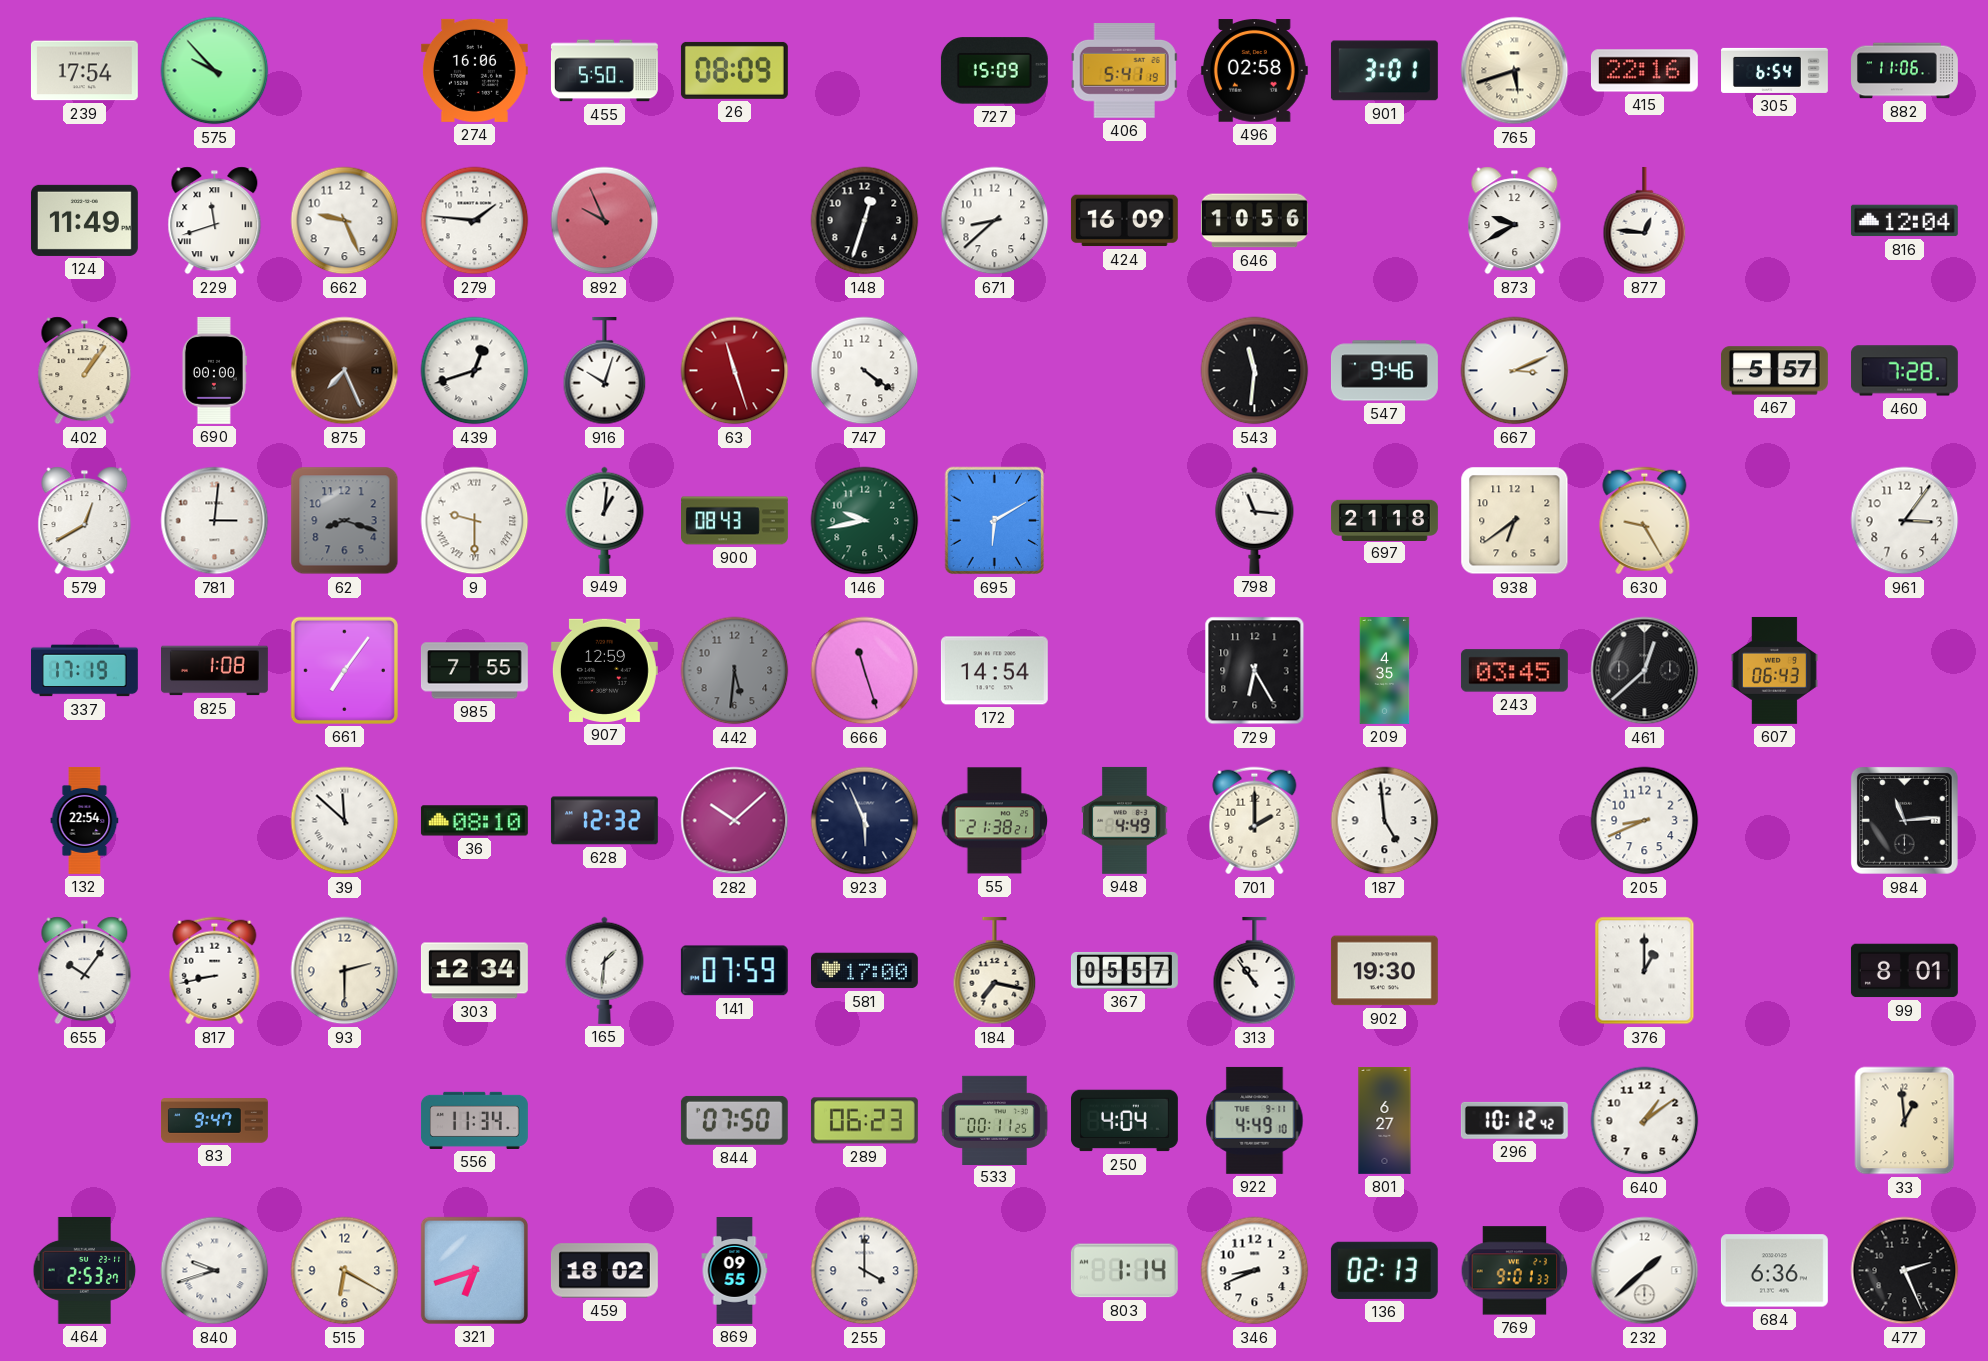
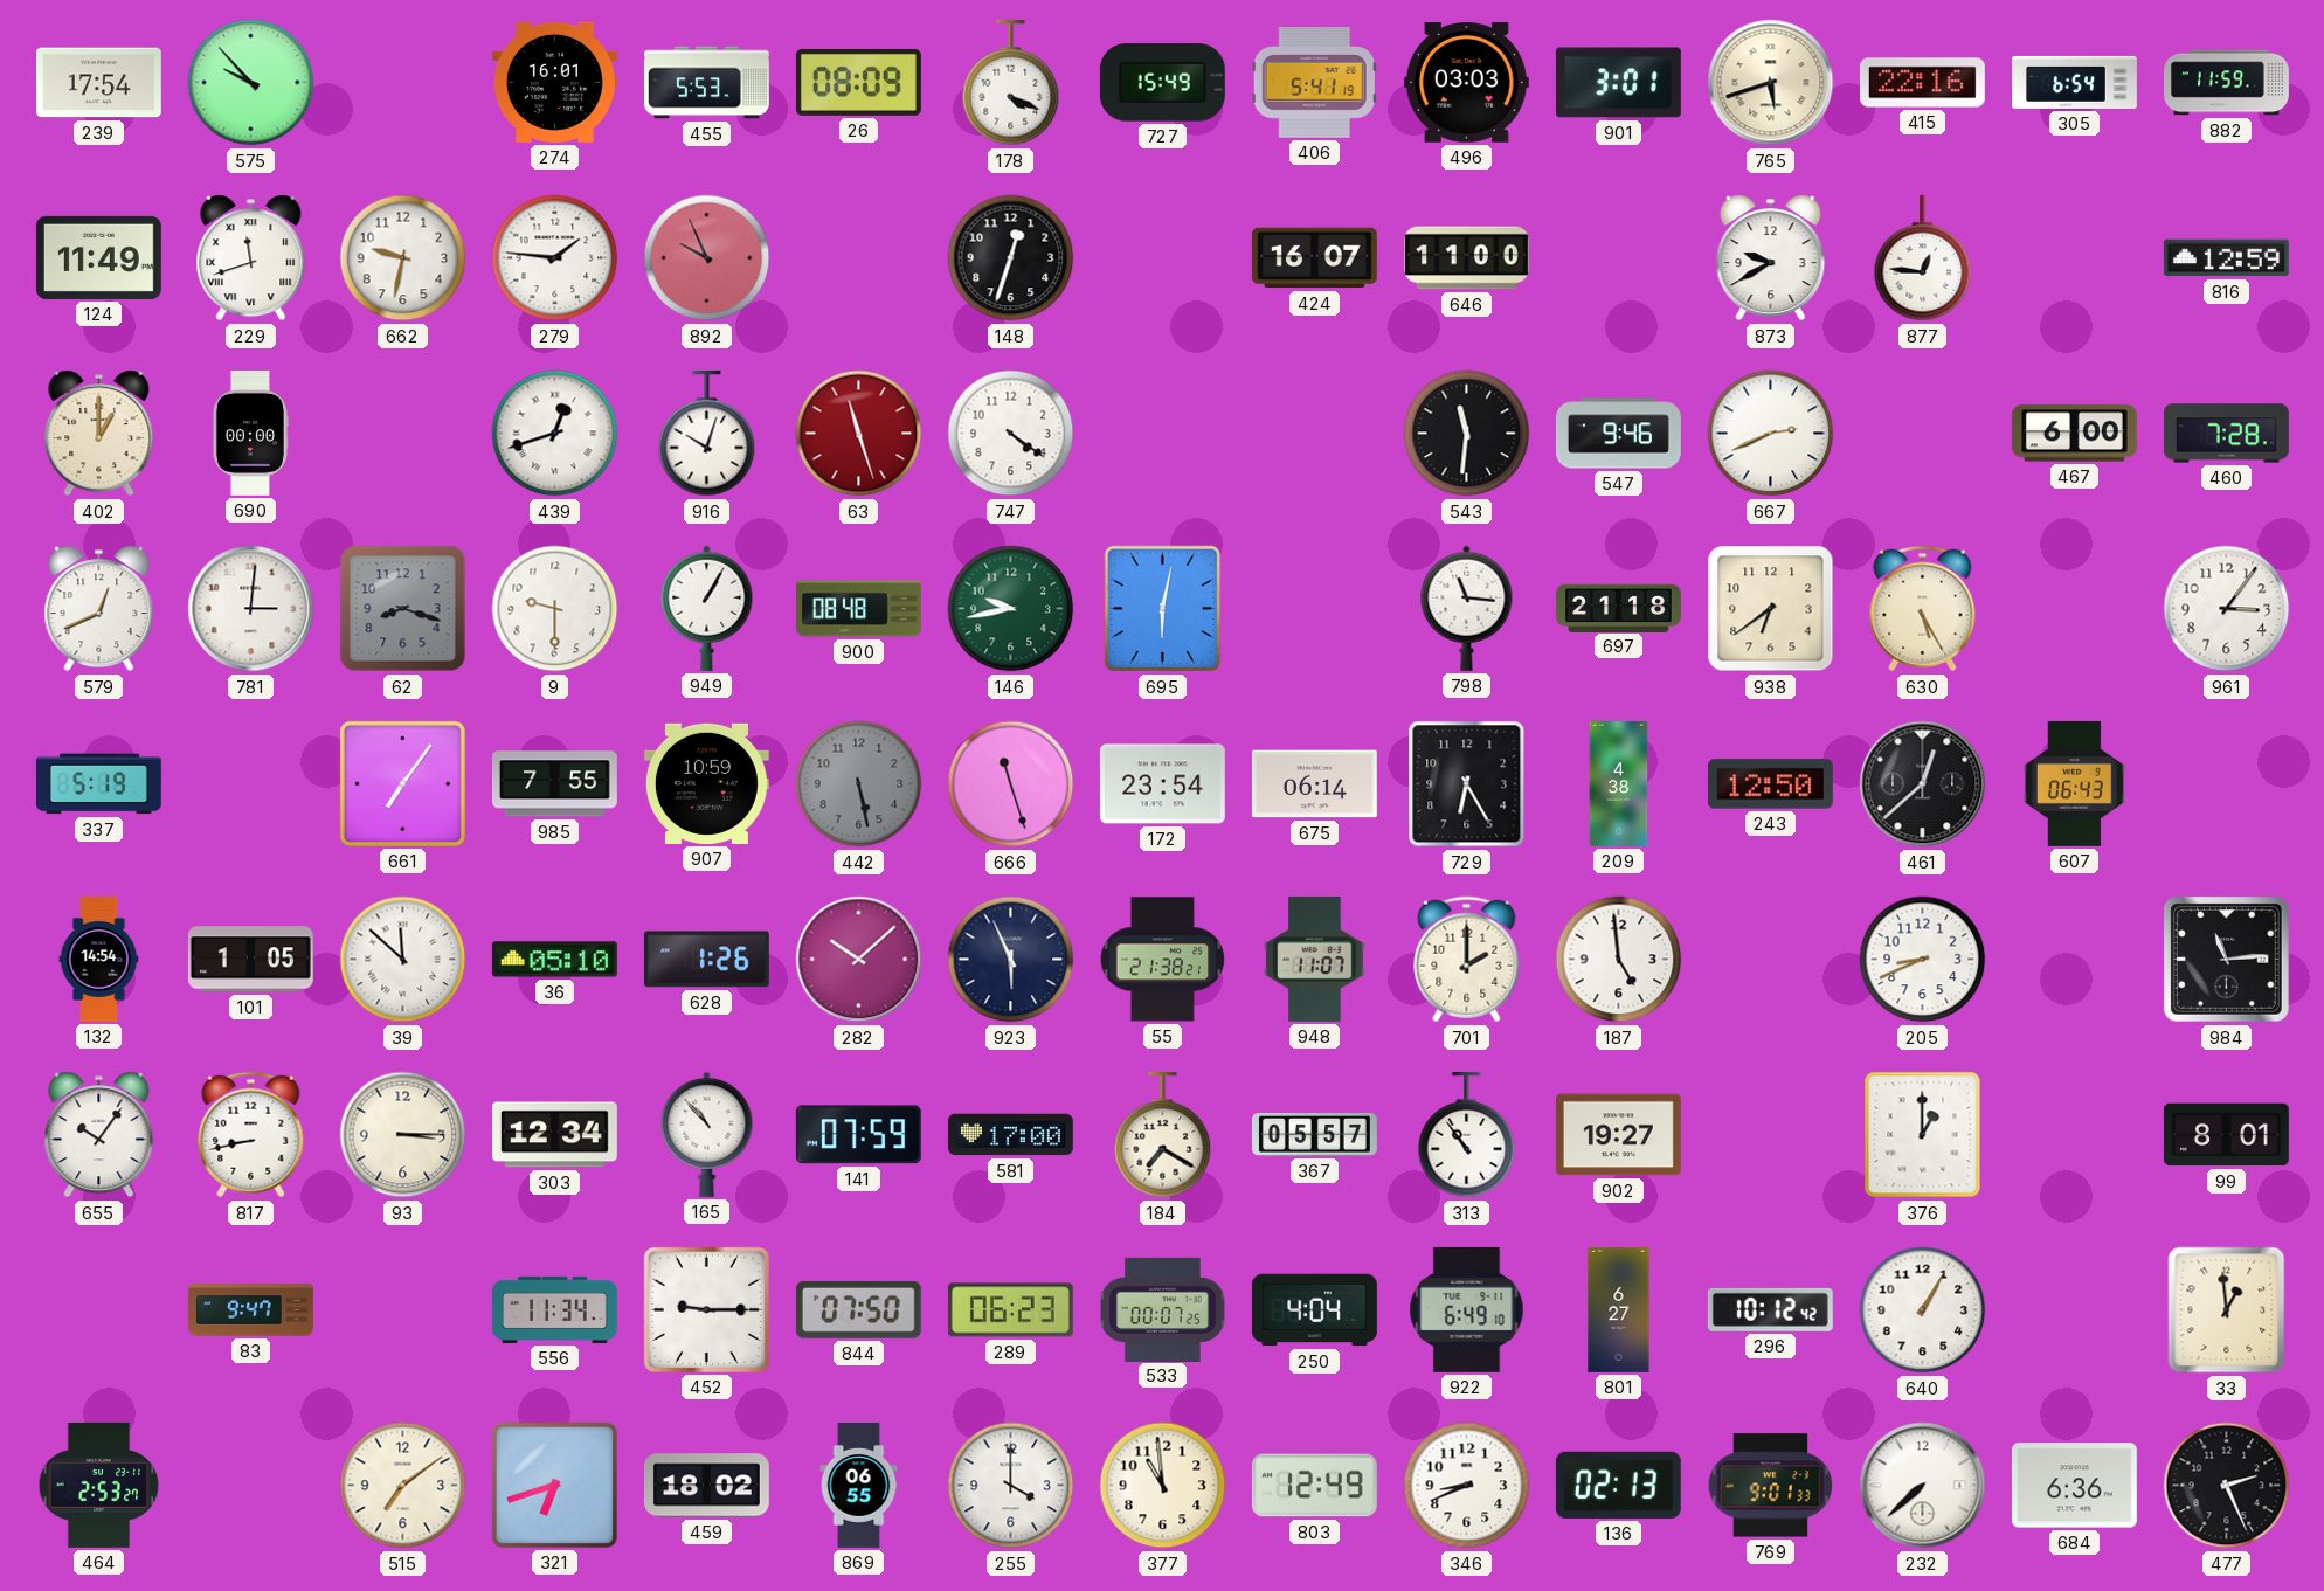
274: 16:06 -> 16:01 (554, 82)
455: 5:50 -> 5:53 (706, 83)
178: none -> 4:19 (1011, 83)
727: 15:09 -> 15:49 (1162, 83)
496: 02:58 -> 03:03 (1466, 83)
882: 11:06 -> 11:59 (2227, 83)
662: 9:26 -> 9:32 (403, 258)
671: 8:38 -> none (995, 221)
424: 16:09 -> 16:07 (1314, 258)
646: 10:56 -> 11:00 (1466, 258)
816: 12:04 -> 12:59 (2226, 258)
402: 1:06 -> 1:00 (99, 434)
875: 7:26 -> none (345, 371)
667: 3:11 -> 2:41 (1771, 434)
467: 5:57 -> 6:00 (2074, 434)
579: 12:40 -> 12:41 (99, 609)
9 numerals: Roman -> Arabic (555, 609)
949: 1:01 -> 1:05 (707, 608)
900: 08:43 -> 08:48 (859, 609)
695: 6:10 -> 6:02 (1163, 609)
630: 9:25 -> 5:25 (1923, 609)
337: 17:19 -> 5:19 (98, 784)
825: 1:08 -> none (215, 671)
907: 12:59 -> 10:59 (706, 783)
442: 5:31 -> 5:28 (859, 784)
172: 14:54 -> 23:54 (1162, 784)
675: none -> 06:14 (1314, 784)
209: 4:35 -> 4:38 (1619, 784)
243: 03:45 -> 12:50 (1770, 784)
132: 22:54 -> 14:54 (99, 960)
101: none -> 1:05 (250, 960)
36: 08:10 -> 05:10 (554, 960)
628: 12:32 -> 1:26 (706, 960)
948: 4:49 -> 11:07 (1315, 959)
93: 2:30 -> 3:15 (403, 1135)
165: 1:31 -> 10:53 (707, 1134)
184: 7:17 -> 7:20 (1163, 1135)
902: 19:30 -> 19:27 (1618, 1135)
452: none -> 9:15 (706, 1309)
533: 00:11 -> 00:07 (1163, 1309)
922: 4:49 -> 6:49 (1467, 1309)
640: 1:09 -> 1:05 (1923, 1310)
840: 9:42 -> none (215, 1271)
515: 6:20 -> 7:09 (403, 1486)
869: 09:55 -> 06:55 (859, 1486)
377: none -> 10:59 (1163, 1486)
803: 1:14 -> 12:49 (1314, 1486)
232: 1:38 -> 7:38 (1923, 1486)
